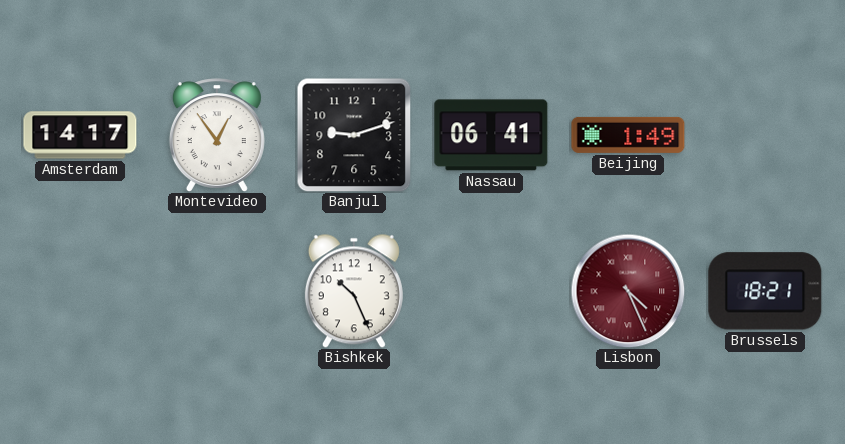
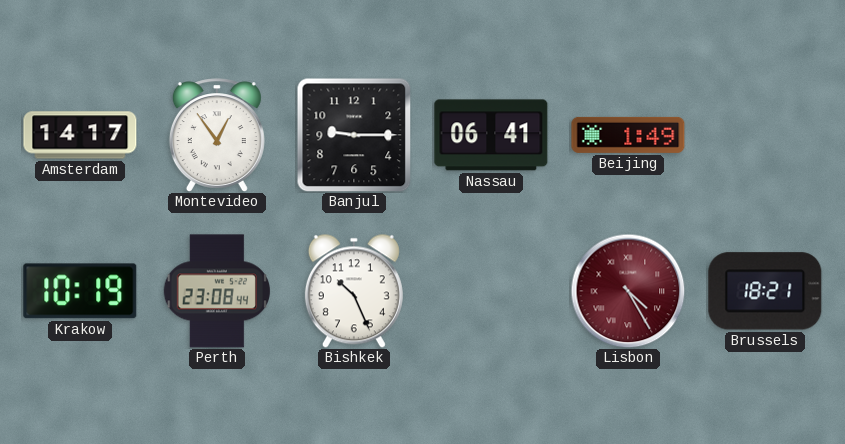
Banjul: 9:12 -> 9:15 (354, 135)
Krakow: none -> 10:19 (80, 291)
Perth: none -> 23:08 (217, 291)
Lisbon: 4:26 -> 4:25 (628, 291)
